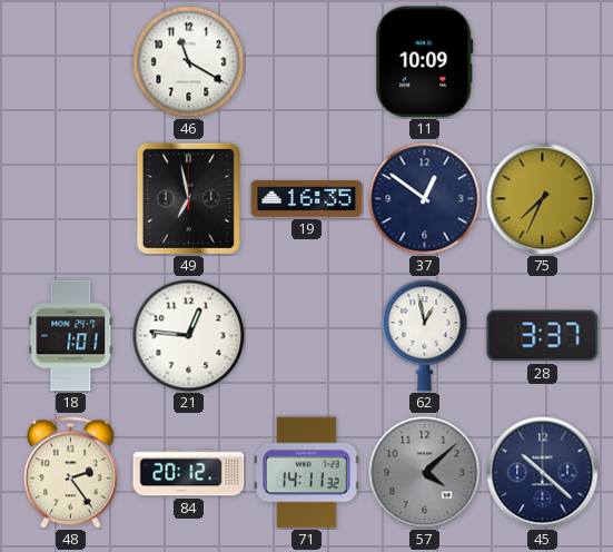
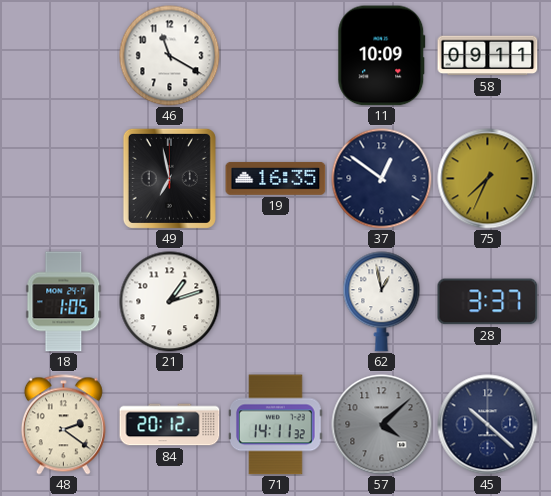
58: none -> 09:11 (488, 56)
18: 1:01 -> 1:05 (64, 302)
21: 12:46 -> 1:12 (170, 302)
48: 2:24 -> 2:21 (63, 425)
